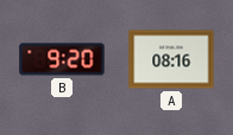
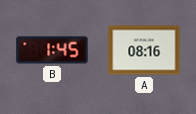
B: 9:20 -> 1:45 (52, 50)
